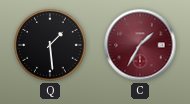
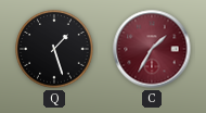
Q: 1:29 -> 1:27 (54, 49)
